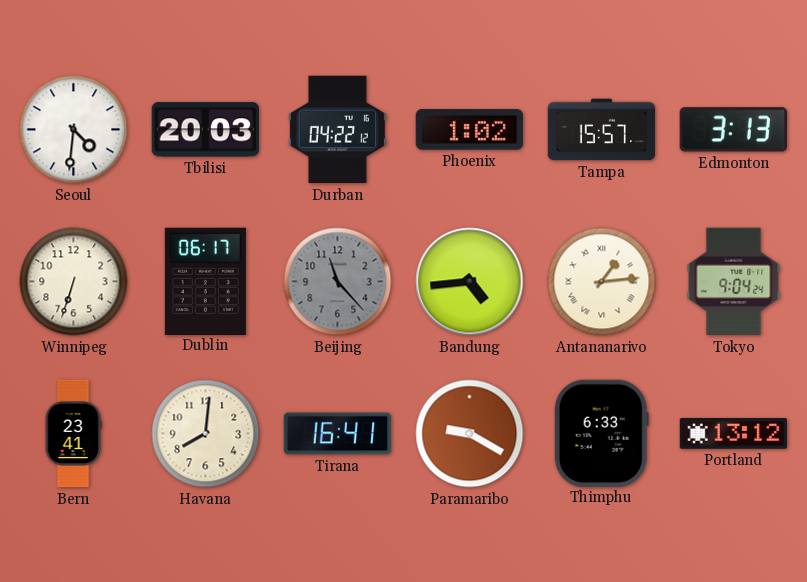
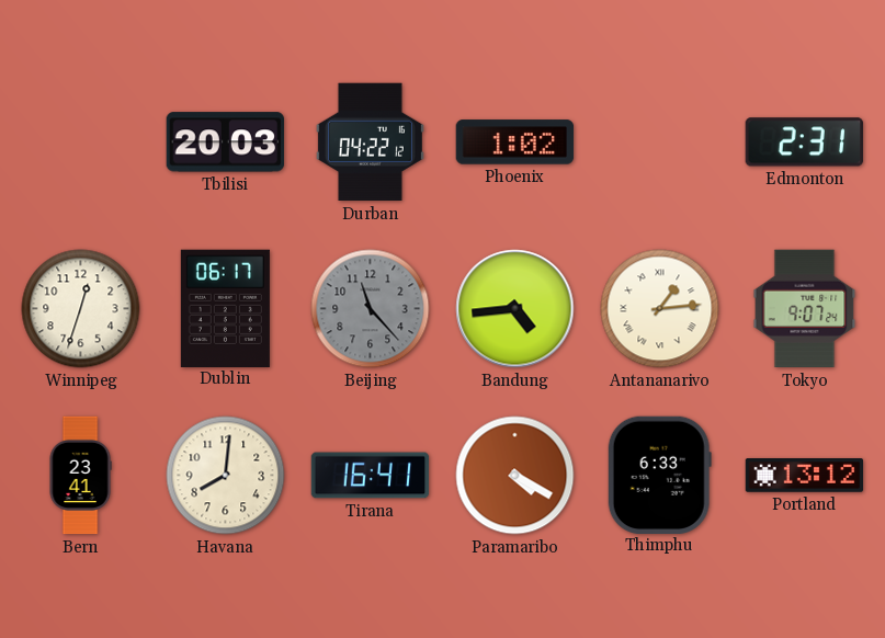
Seoul: 4:31 -> none (74, 130)
Tampa: 15:57 -> none (602, 130)
Edmonton: 3:13 -> 2:31 (804, 143)
Winnipeg: 6:33 -> 12:33 (81, 309)
Tokyo: 9:04 -> 9:07 (805, 309)
Paramaribo: 9:20 -> 4:20 (515, 476)
